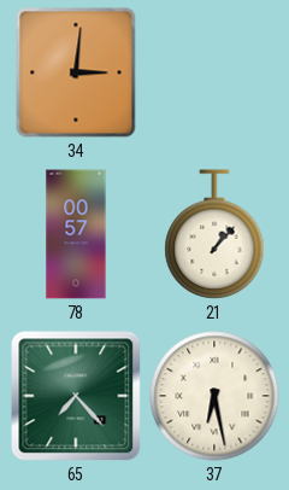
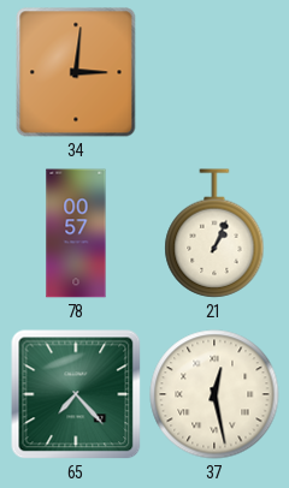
21: 1:07 -> 1:04 (214, 233)
37: 6:28 -> 12:28 (214, 394)
